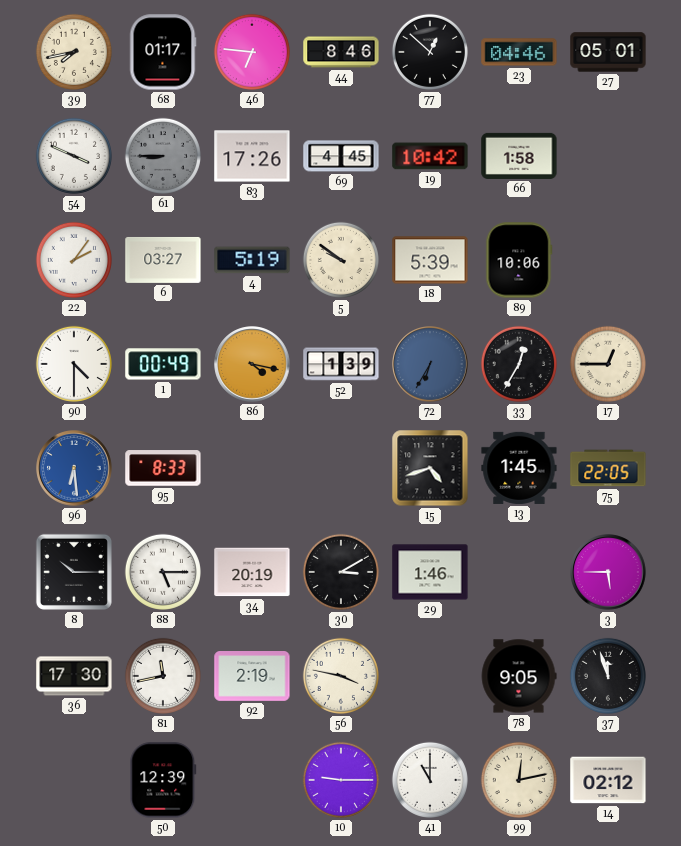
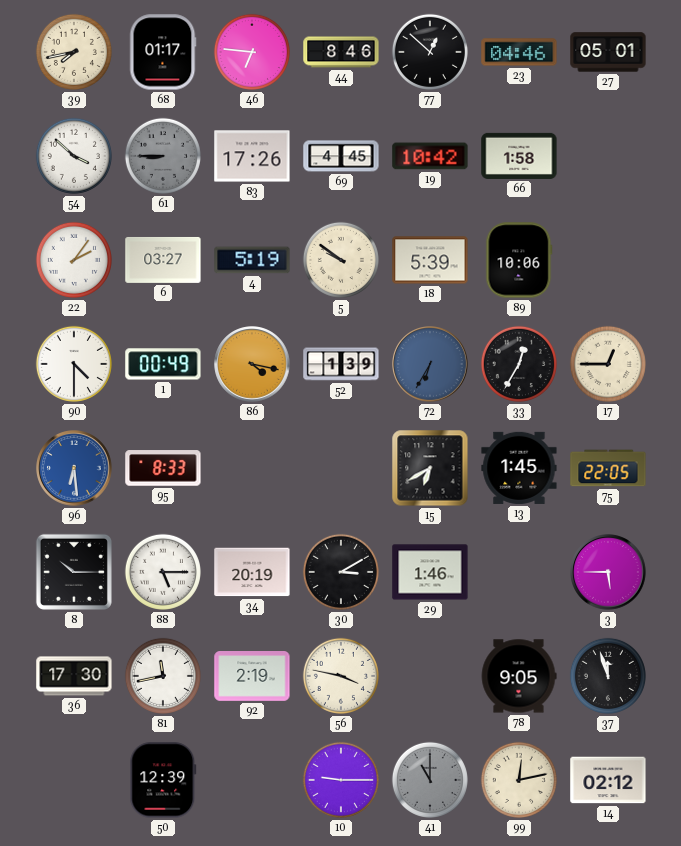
54: 3:49 -> 3:52 (74, 156)
15: 4:42 -> 6:40 (430, 468)
41 dial: white -> grey (430, 780)
